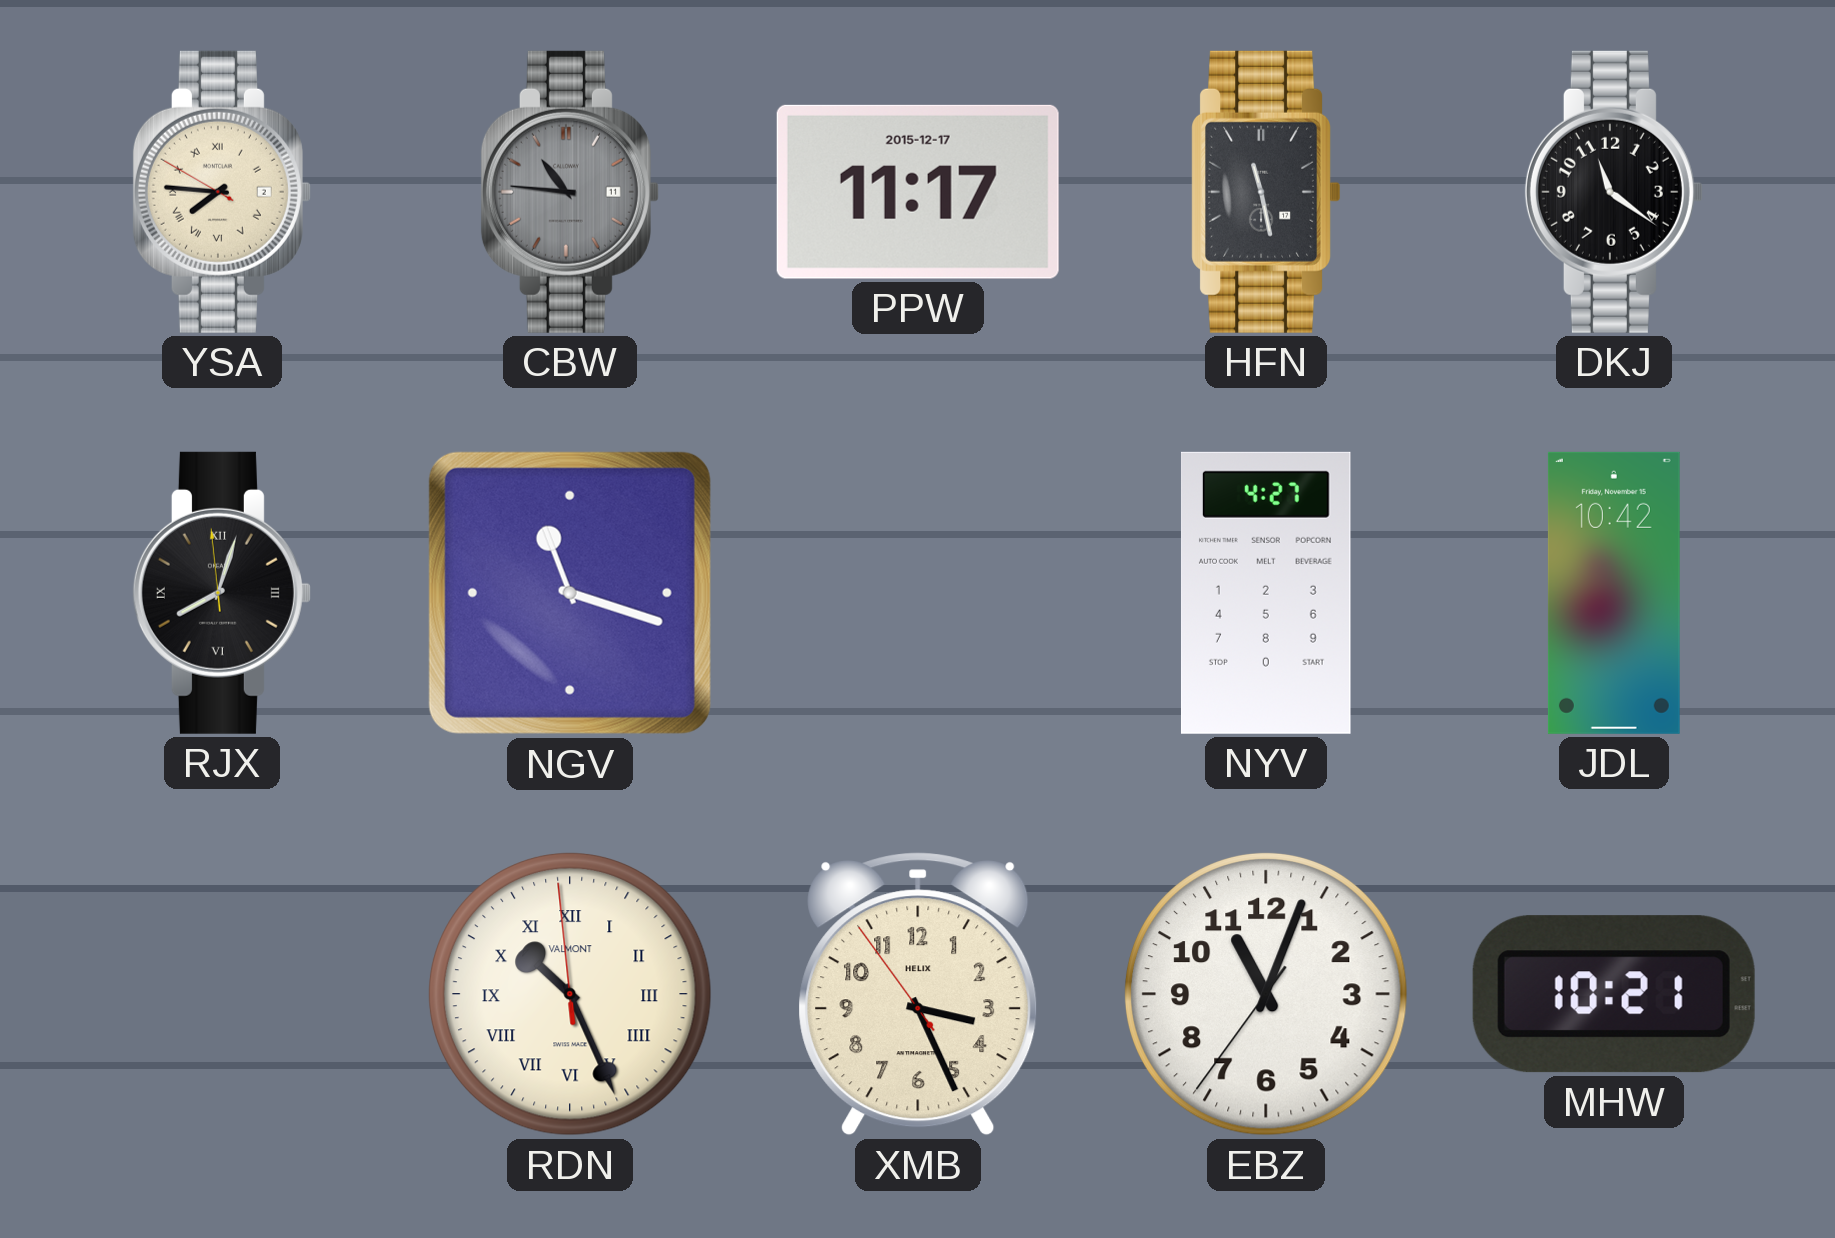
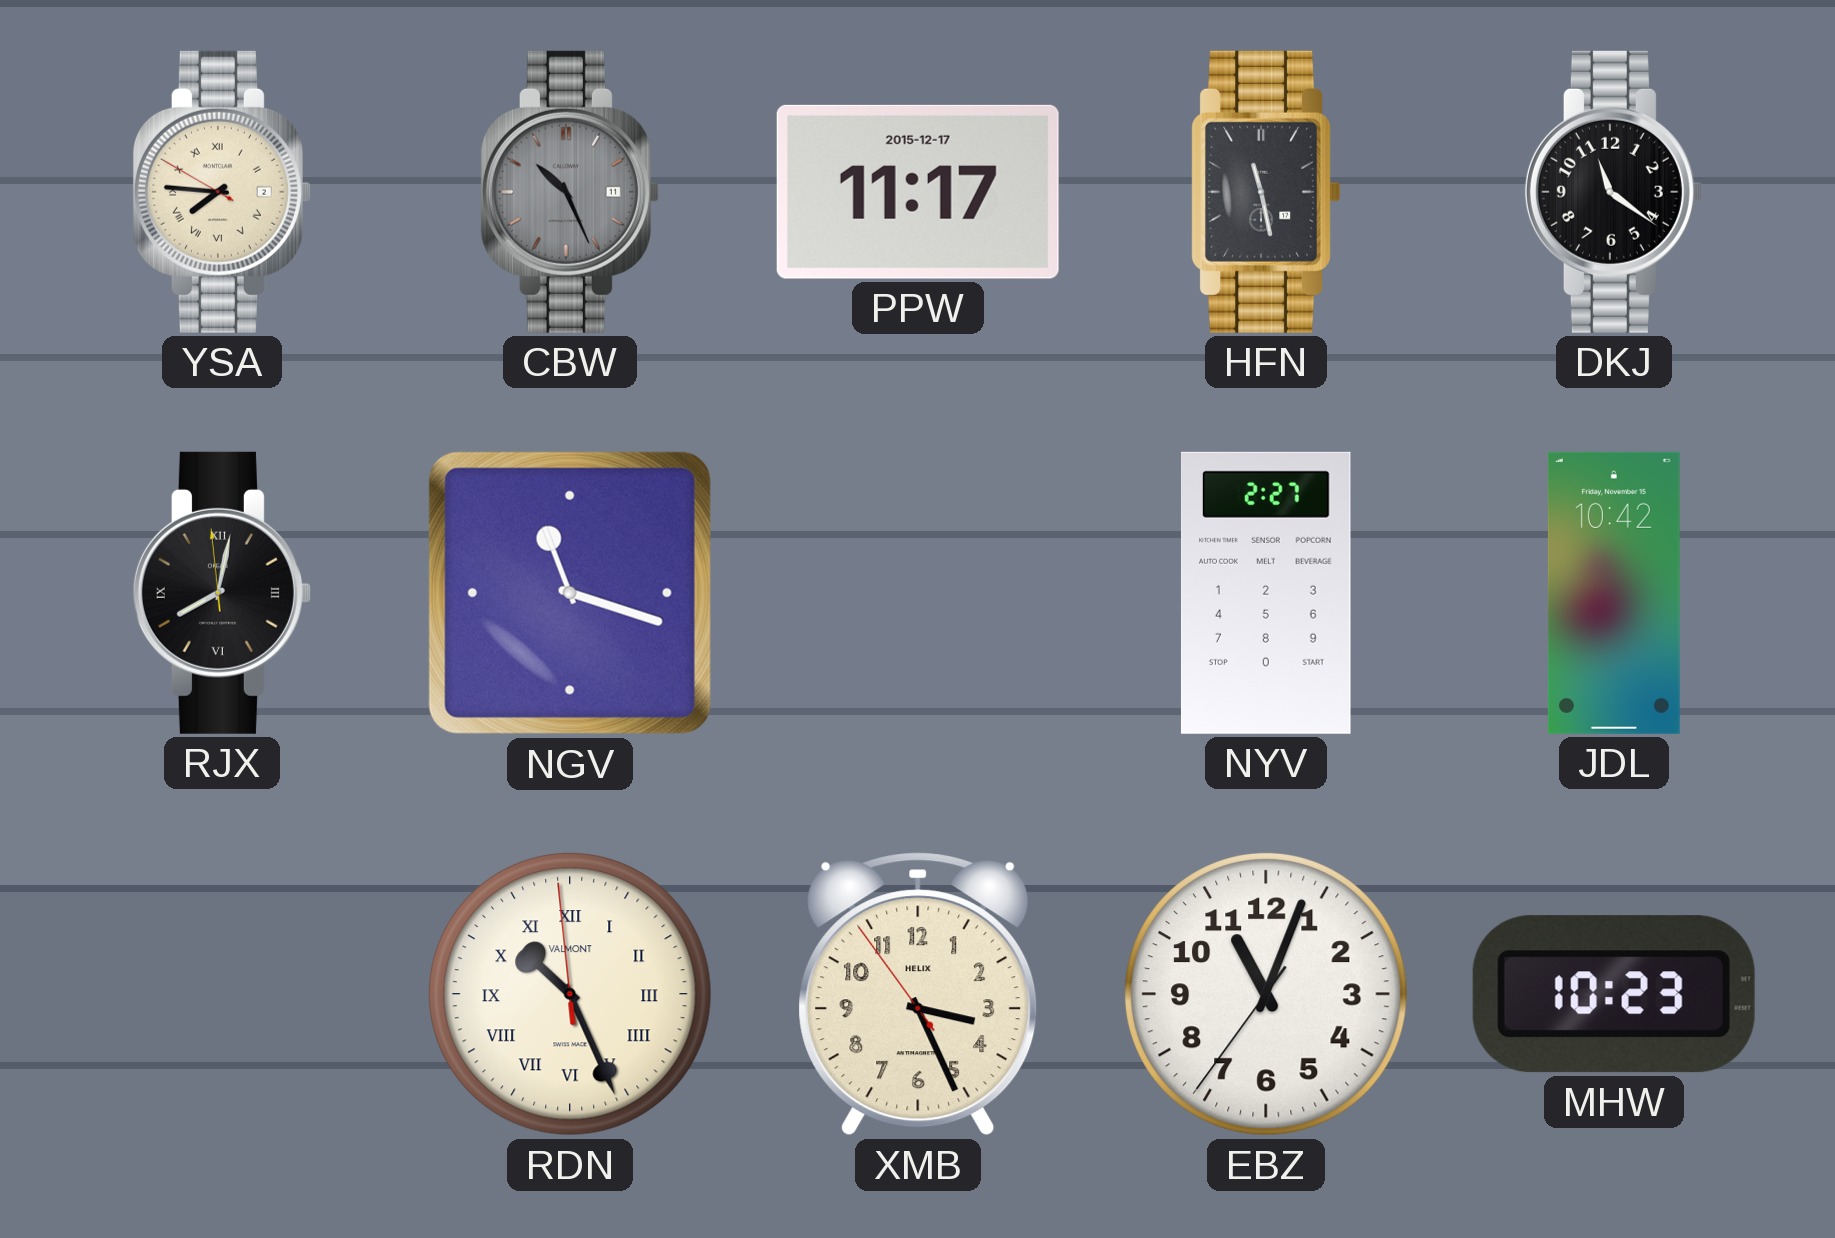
CBW: 10:46 -> 10:26 (570, 192)
RJX: 8:02 -> 8:01 (222, 593)
NYV: 4:27 -> 2:27 (1266, 593)
MHW: 10:21 -> 10:23 (1614, 994)
